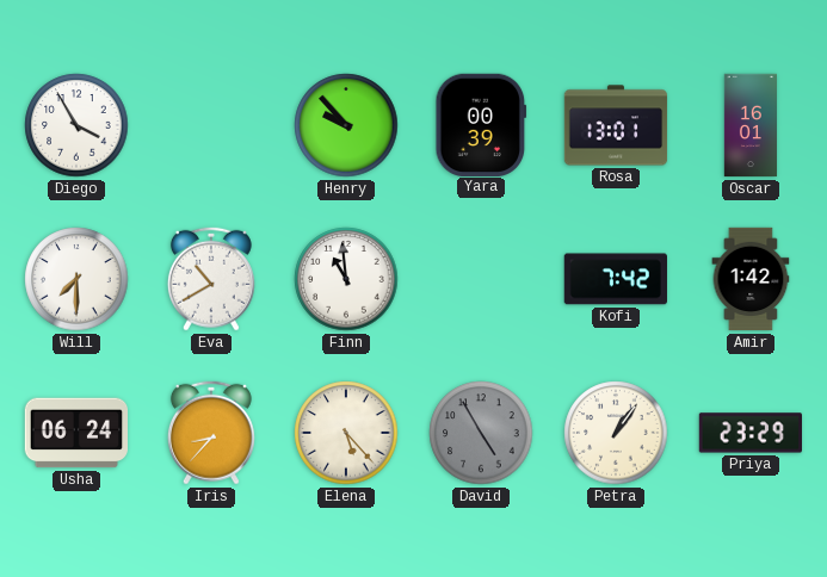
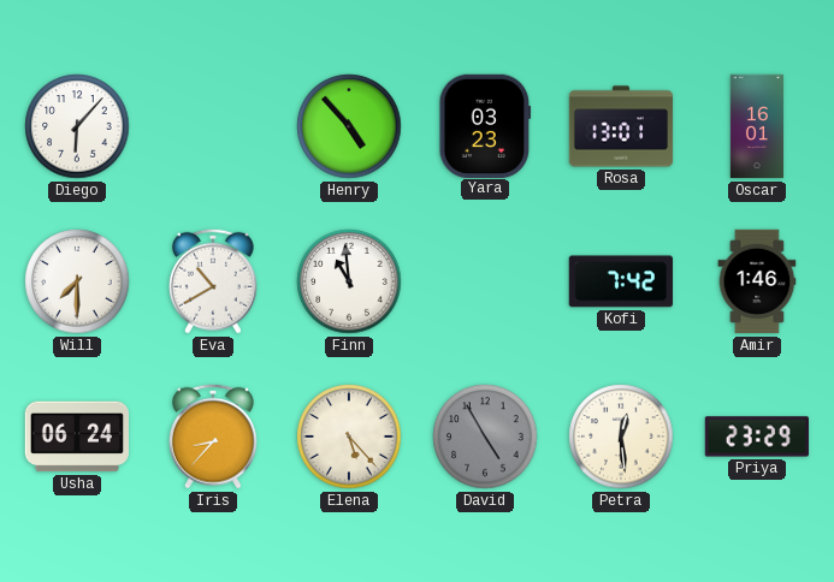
Diego: 3:55 -> 6:07 (77, 126)
Henry: 9:53 -> 4:53 (349, 126)
Yara: 00:39 -> 03:23 (485, 125)
Amir: 1:42 -> 1:46 (757, 281)
Petra: 1:06 -> 12:29 (621, 437)
